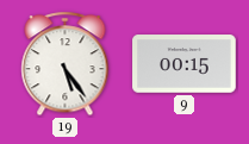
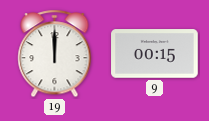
19: 5:24 -> 12:00 (55, 54)
